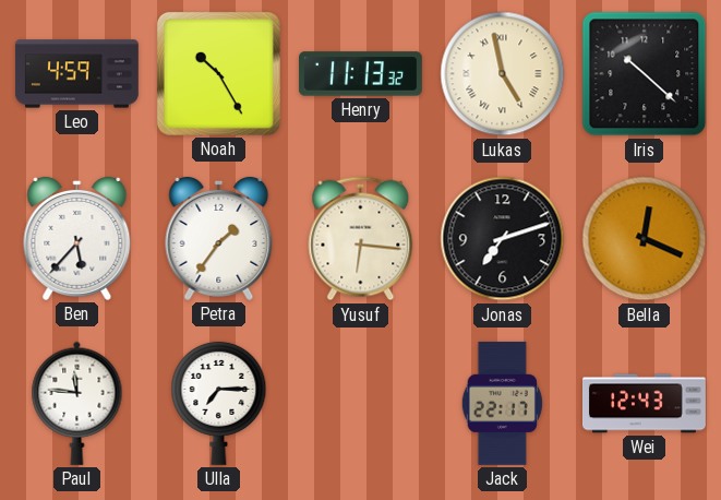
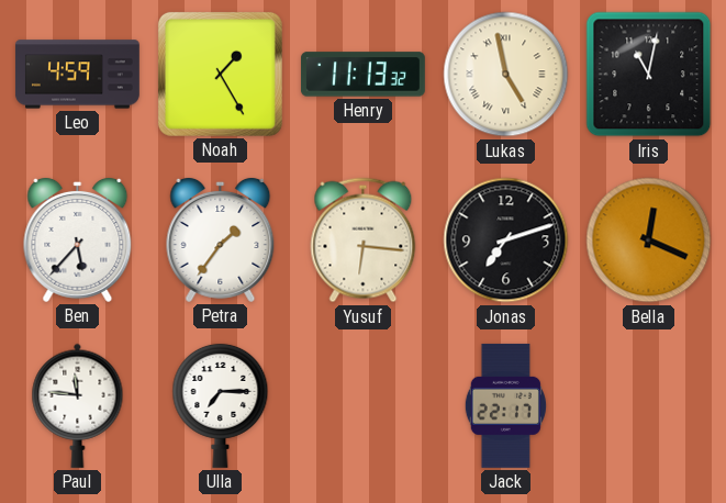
Noah: 10:25 -> 1:25 (220, 74)
Iris: 10:22 -> 11:02 (649, 75)
Wei: 12:43 -> none (645, 404)
